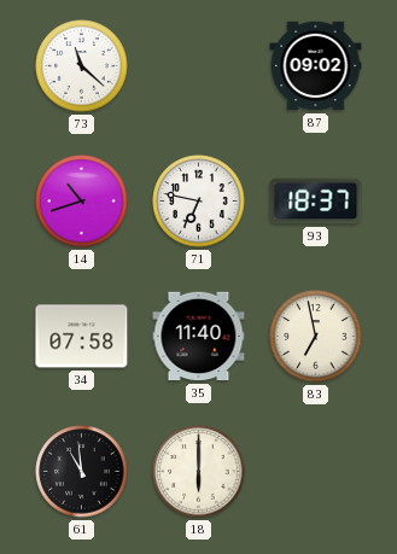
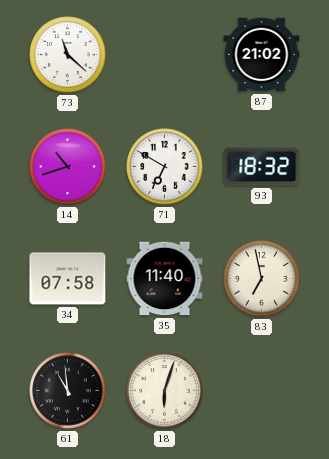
87: 09:02 -> 21:02 (262, 55)
71: 6:47 -> 6:50 (165, 167)
93: 18:37 -> 18:32 (262, 167)
18: 6:00 -> 6:03 (165, 391)
